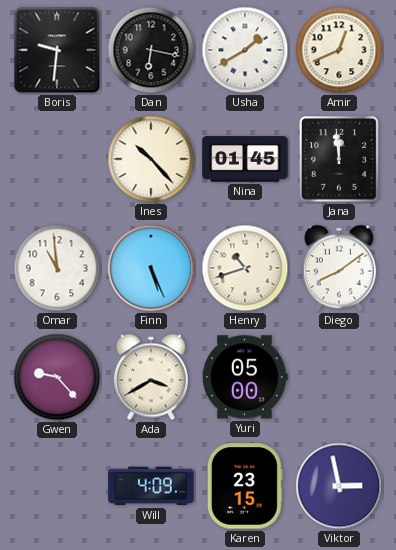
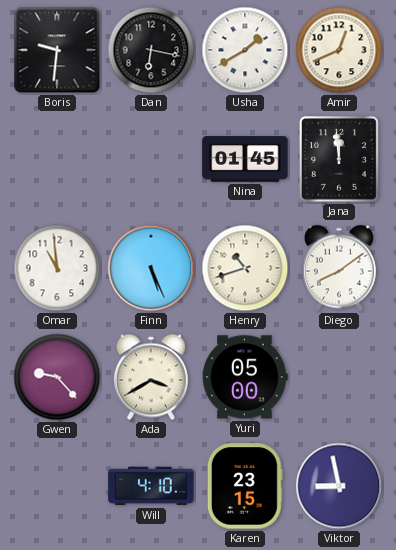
Ines: 10:23 -> none (151, 159)
Will: 4:09 -> 4:10 (151, 486)
Viktor: 2:58 -> 8:58 (339, 486)
